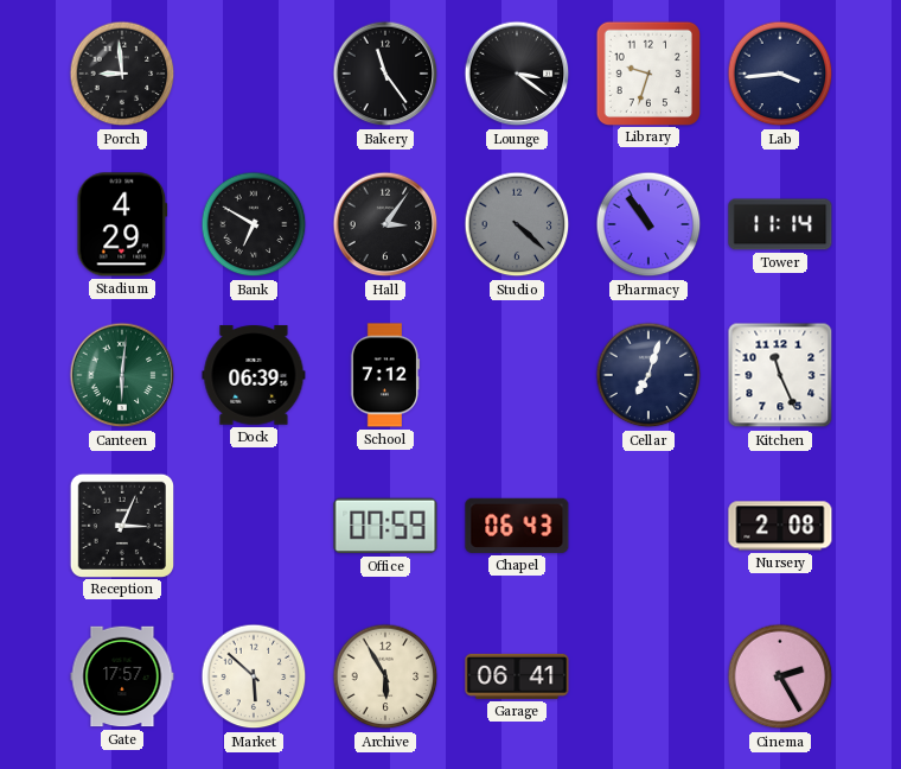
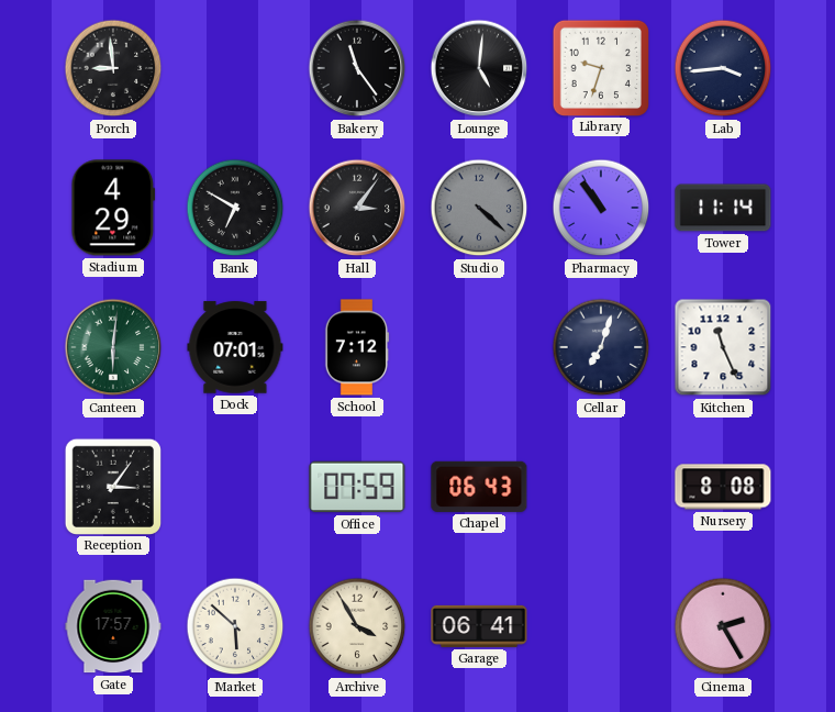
Lounge: 3:21 -> 5:01 (479, 68)
Dock: 06:39 -> 07:01 (235, 347)
Reception: 3:04 -> 3:06 (112, 486)
Nursery: 2:08 -> 8:08 (723, 487)
Archive: 5:55 -> 3:55 (357, 626)
